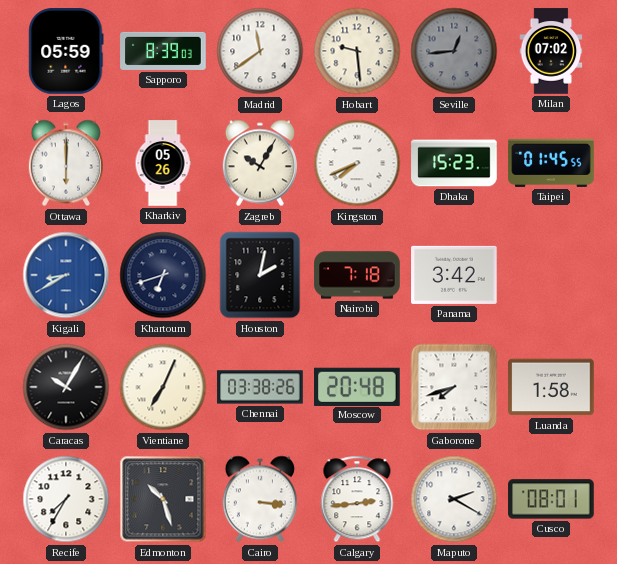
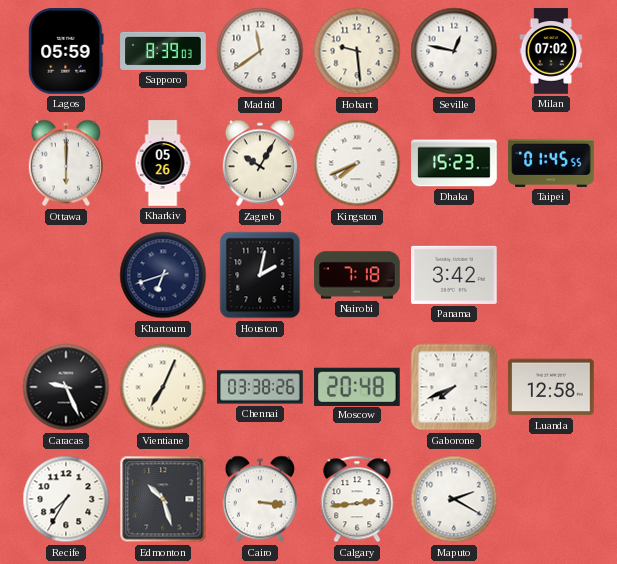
Seville: 12:44 -> 12:47 (454, 51)
Seville dial: grey -> white (454, 51)
Kigali: 8:40 -> none (66, 275)
Caracas: 10:05 -> 9:26 (66, 387)
Gaborone: 7:42 -> 7:41 (454, 387)
Luanda: 1:58 -> 12:58 (551, 387)
Cusco: 08:01 -> none (551, 499)
